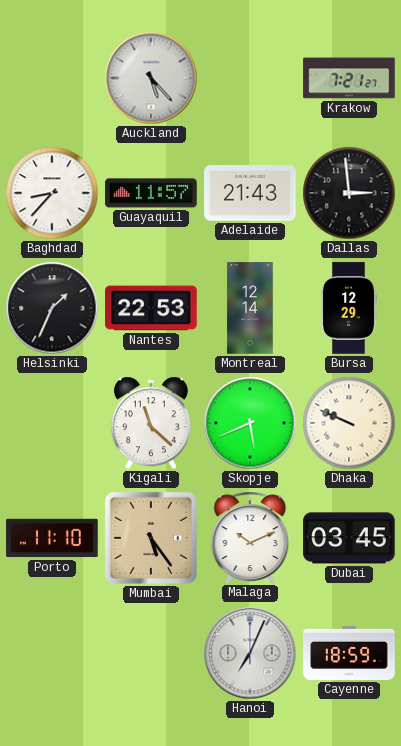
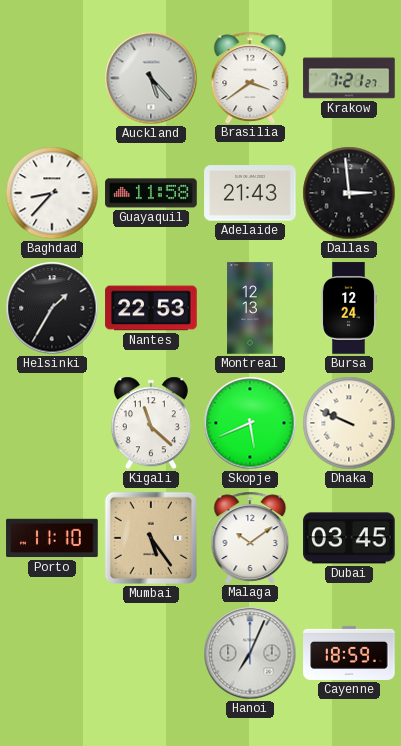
Brasilia: none -> 3:39 (250, 77)
Guayaquil: 11:57 -> 11:58 (151, 193)
Helsinki: 1:34 -> 1:35 (52, 308)
Montreal: 12:14 -> 12:13 (250, 308)
Bursa: 12:29 -> 12:24 (349, 308)
Malaga: 10:11 -> 10:09 (250, 537)
